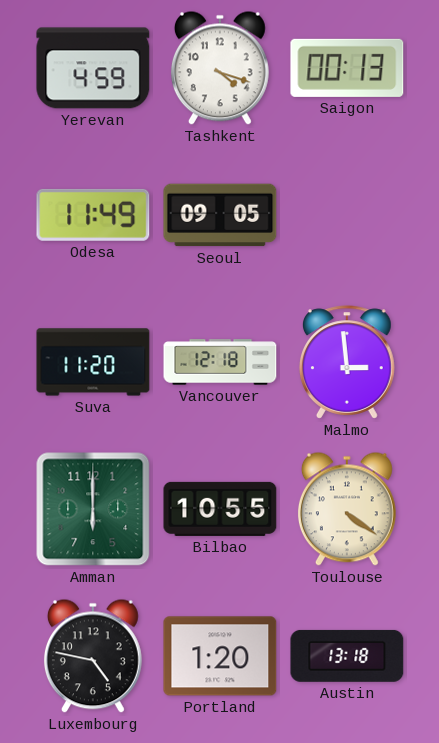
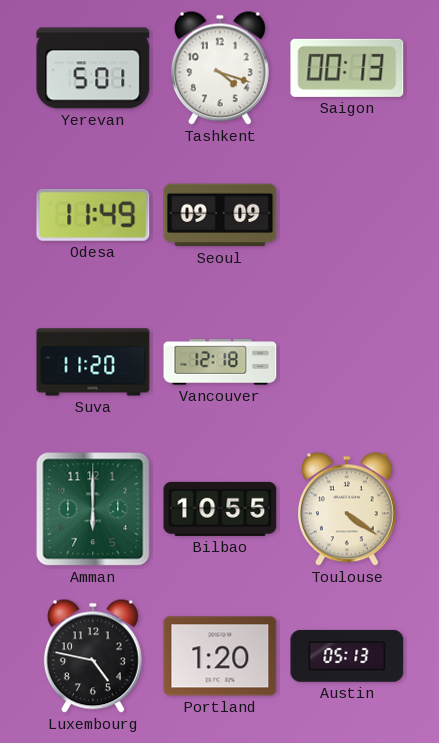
Yerevan: 4:59 -> 5:01 (93, 68)
Seoul: 09:05 -> 09:09 (220, 215)
Malmo: 2:59 -> none (347, 362)
Austin: 13:18 -> 05:13 (347, 656)
